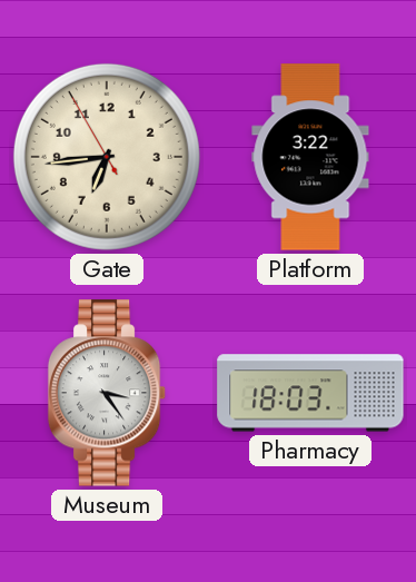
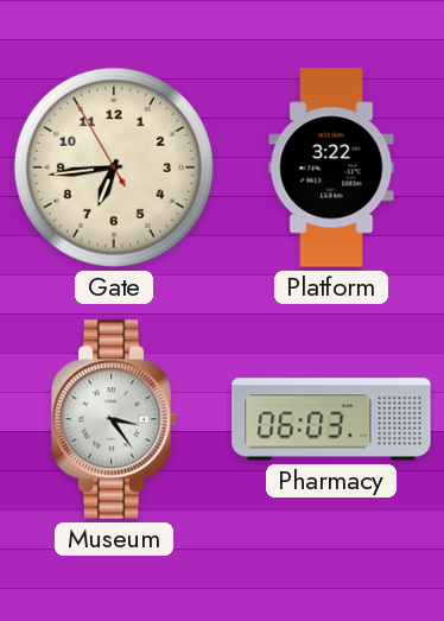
Pharmacy: 18:03 -> 06:03 (331, 419)
